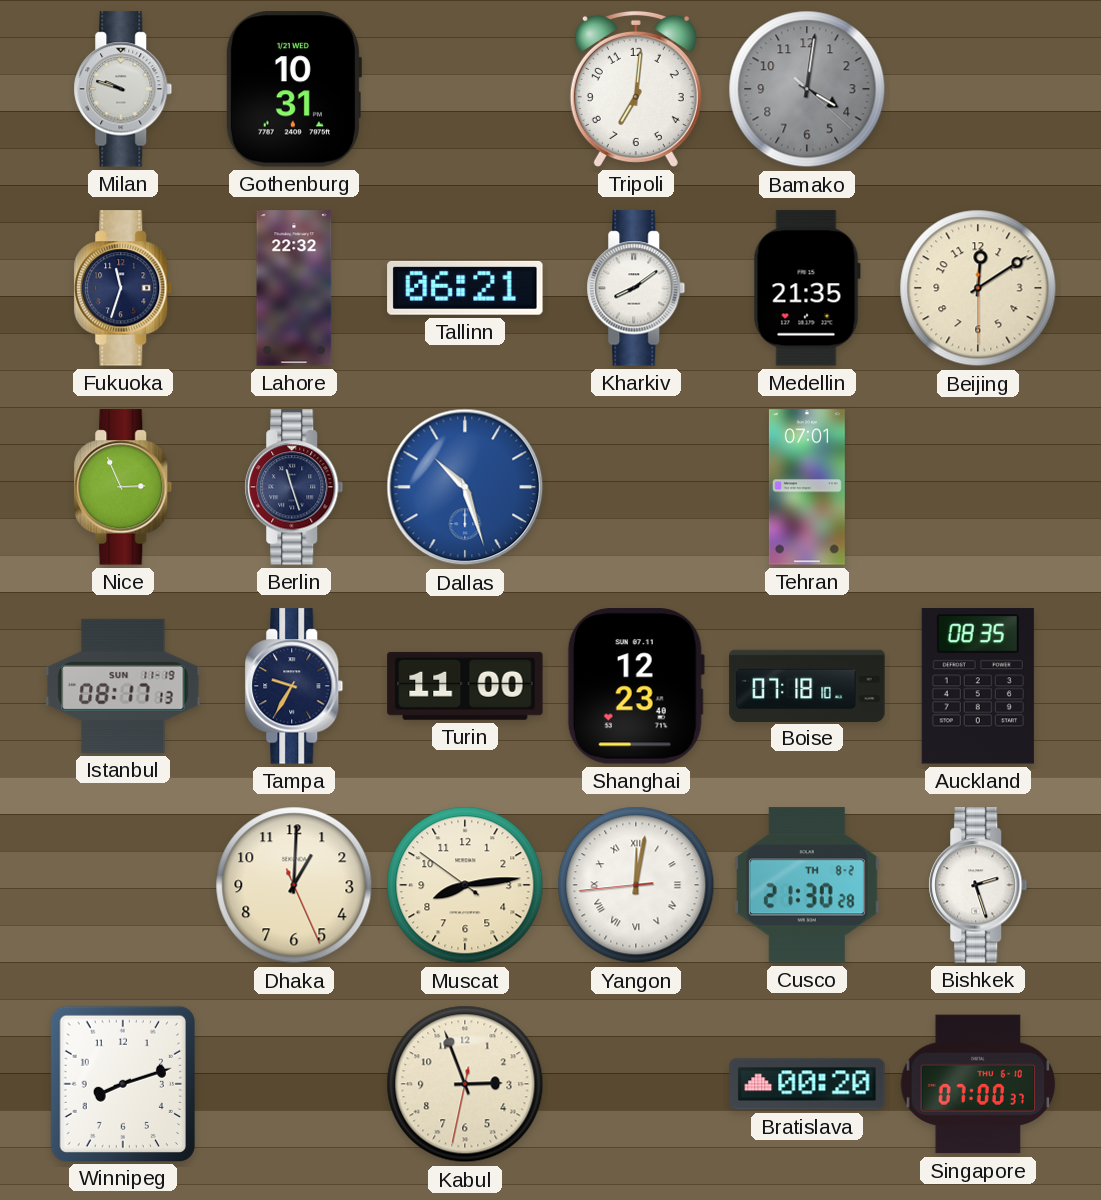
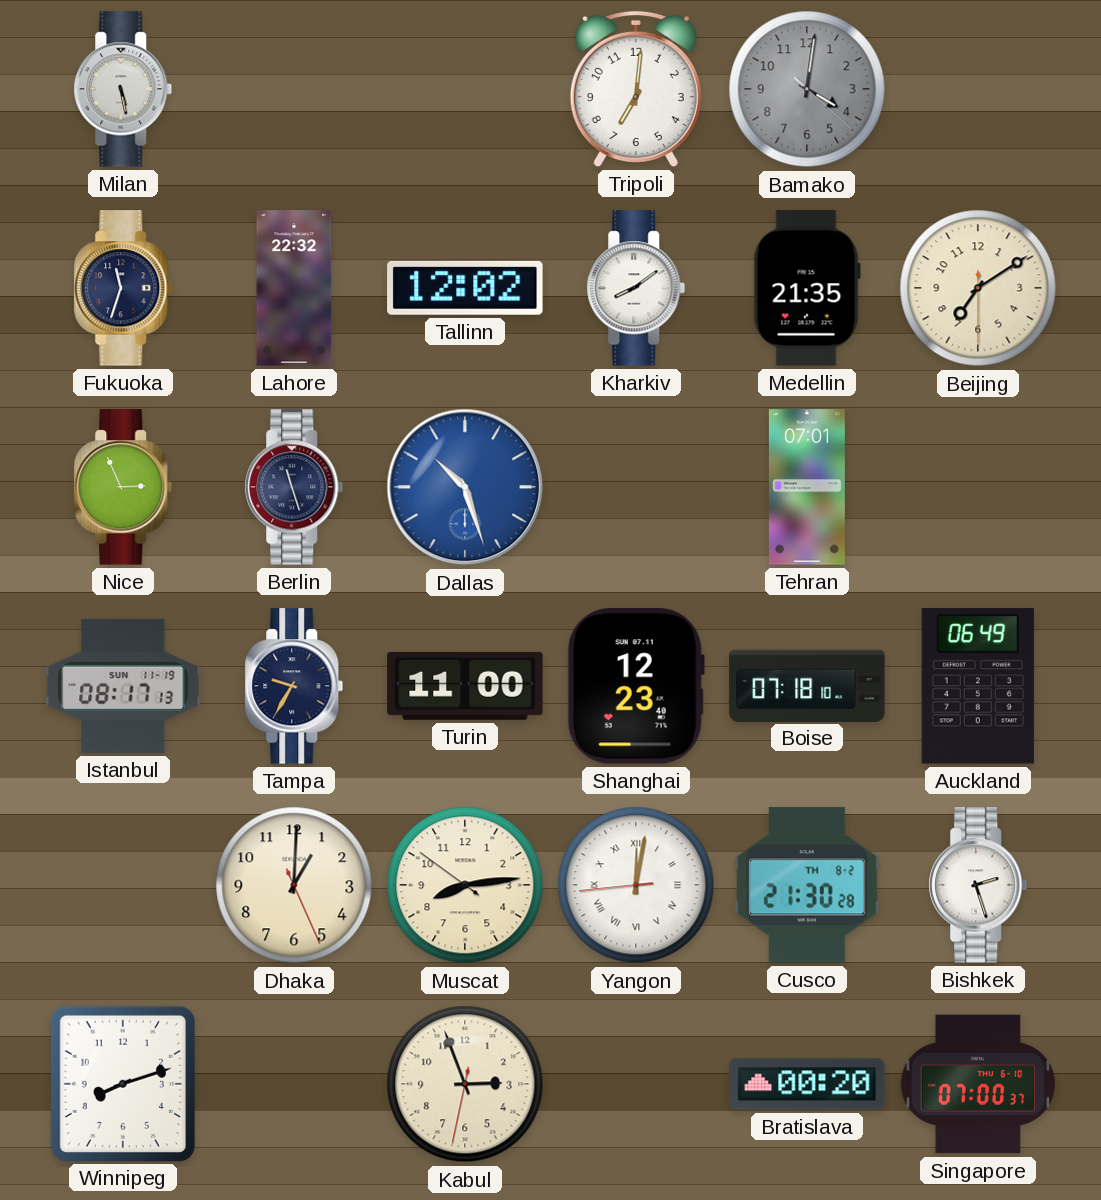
Milan: 9:48 -> 5:28 (123, 89)
Gothenburg: 10:31 -> none (293, 89)
Tallinn: 06:21 -> 12:02 (465, 288)
Beijing: 12:09 -> 7:09 (978, 288)
Auckland: 08:35 -> 06:49 (978, 686)
